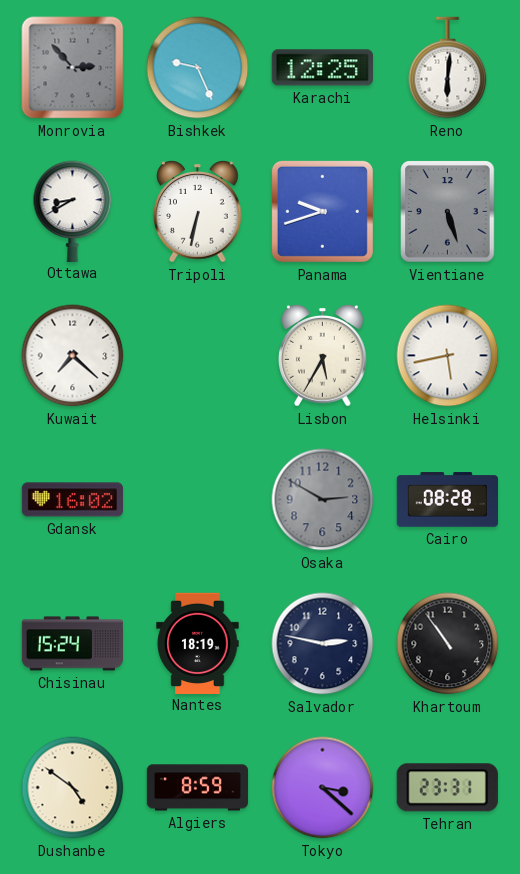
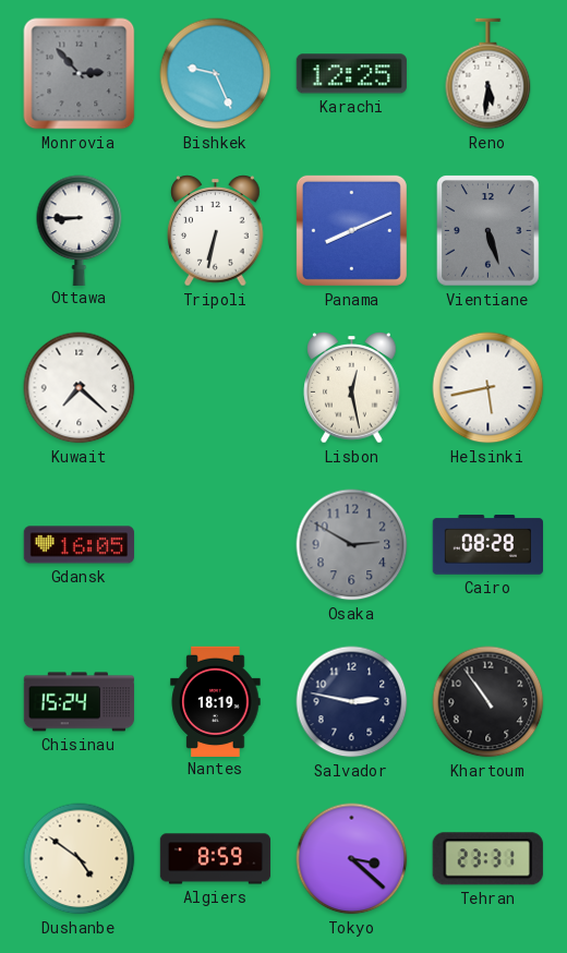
Reno: 6:01 -> 5:31 (488, 74)
Ottawa: 8:40 -> 8:45 (80, 230)
Panama: 9:42 -> 8:11 (351, 230)
Lisbon: 5:35 -> 12:28 (352, 388)
Gdansk: 16:02 -> 16:05 (79, 545)
